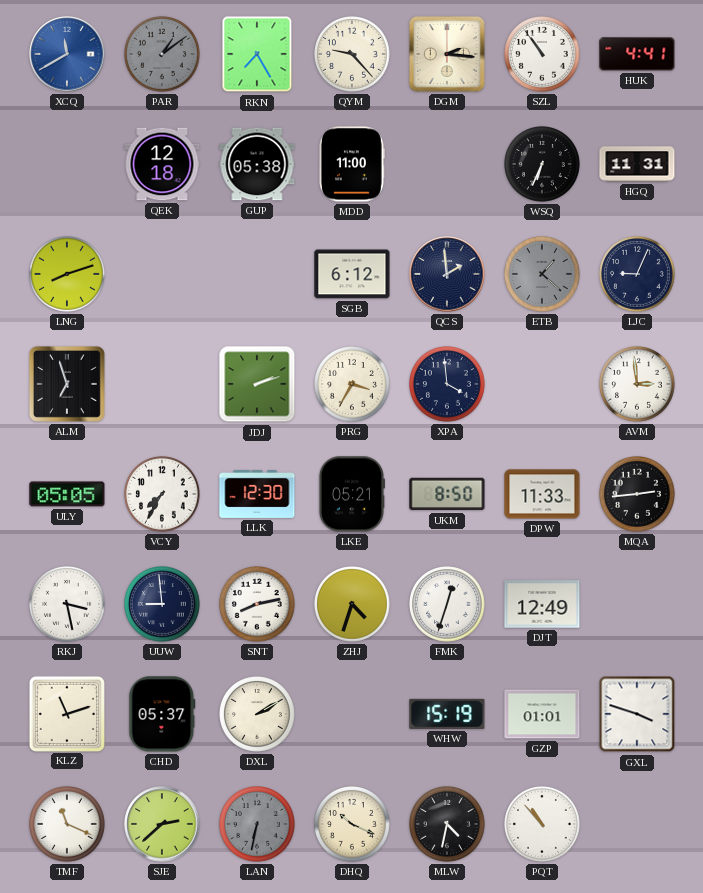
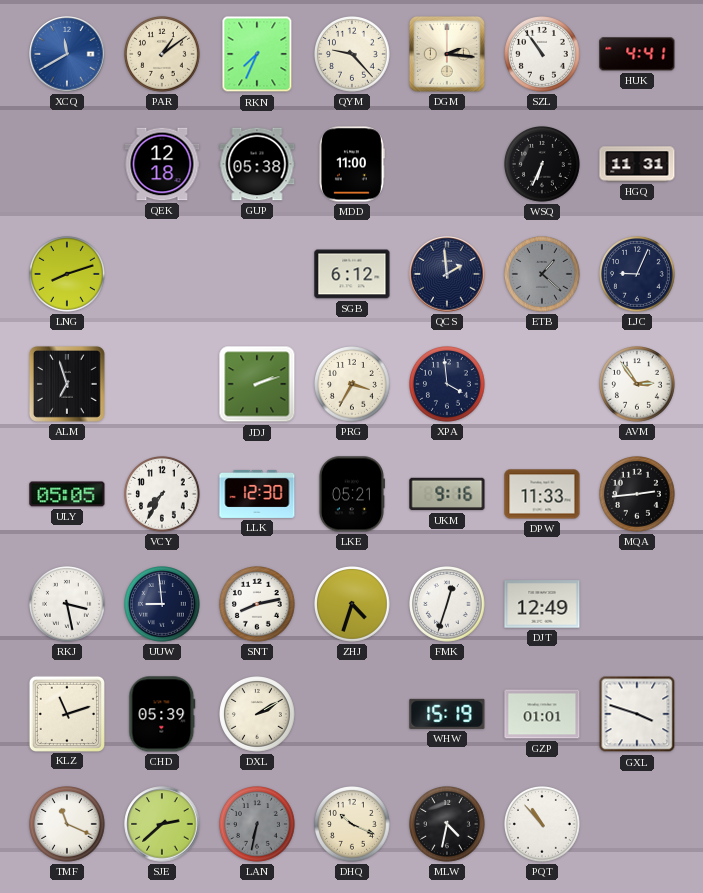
PAR dial: grey -> cream (163, 55)
RKN: 7:25 -> 7:34 (257, 54)
AVM: 2:59 -> 2:54 (638, 385)
UKM: 8:50 -> 9:16 (447, 494)
CHD: 05:37 -> 05:39 (162, 714)
